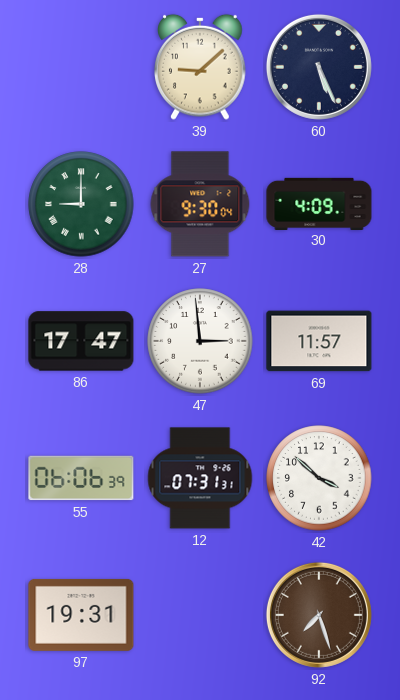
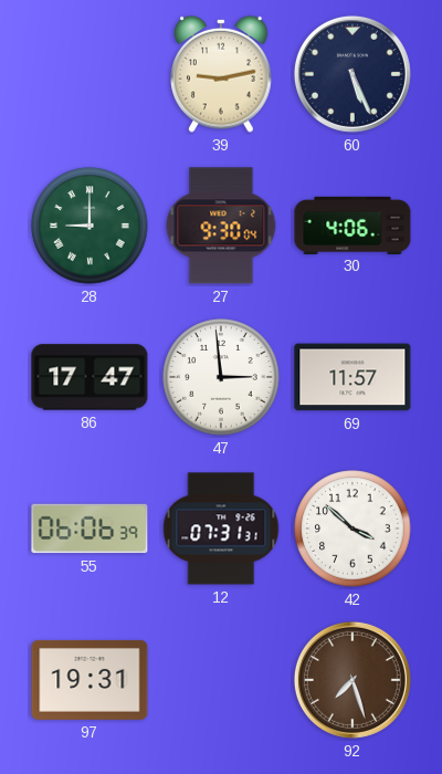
39: 9:08 -> 9:13 (221, 74)
30: 4:09 -> 4:06 (352, 224)
